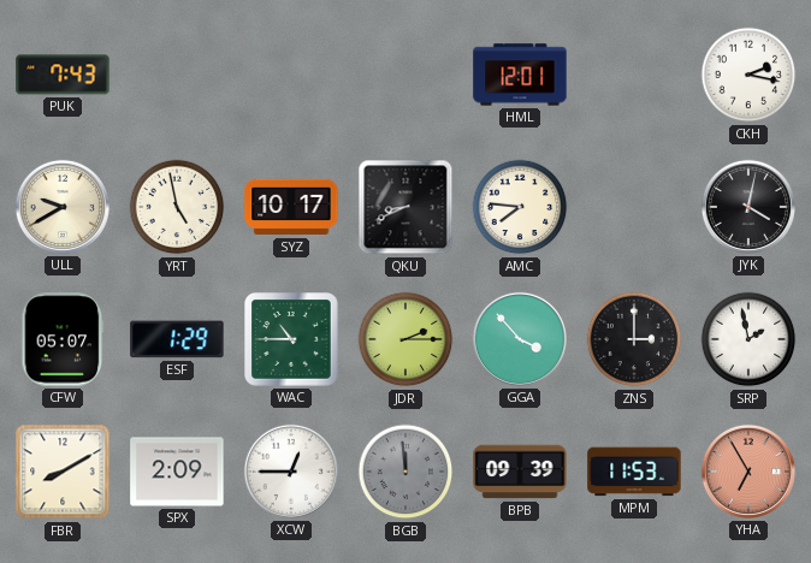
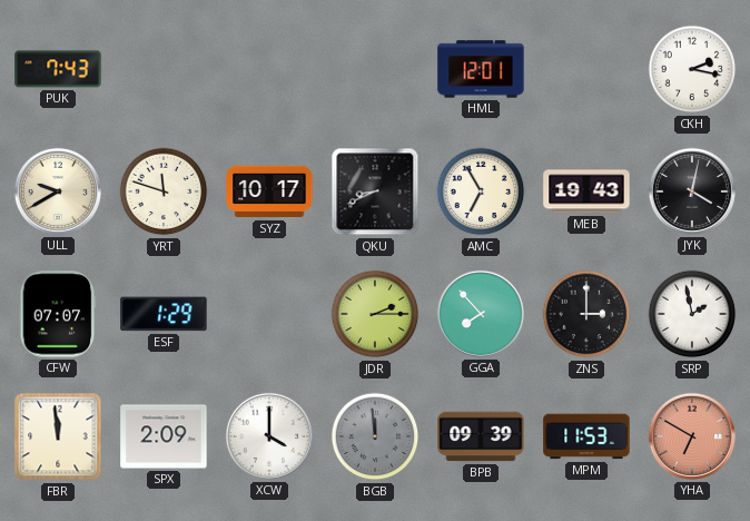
YRT: 4:58 -> 11:48 (164, 191)
AMC: 7:46 -> 6:55 (481, 191)
MEB: none -> 19:43 (586, 191)
CFW: 05:07 -> 07:07 (58, 314)
WAC: 10:45 -> none (292, 340)
GGA: 3:53 -> 7:53 (481, 314)
FBR: 8:10 -> 11:59 (58, 436)
XCW: 12:45 -> 4:00 (269, 436)
YHA: 6:55 -> 6:50 (692, 436)
